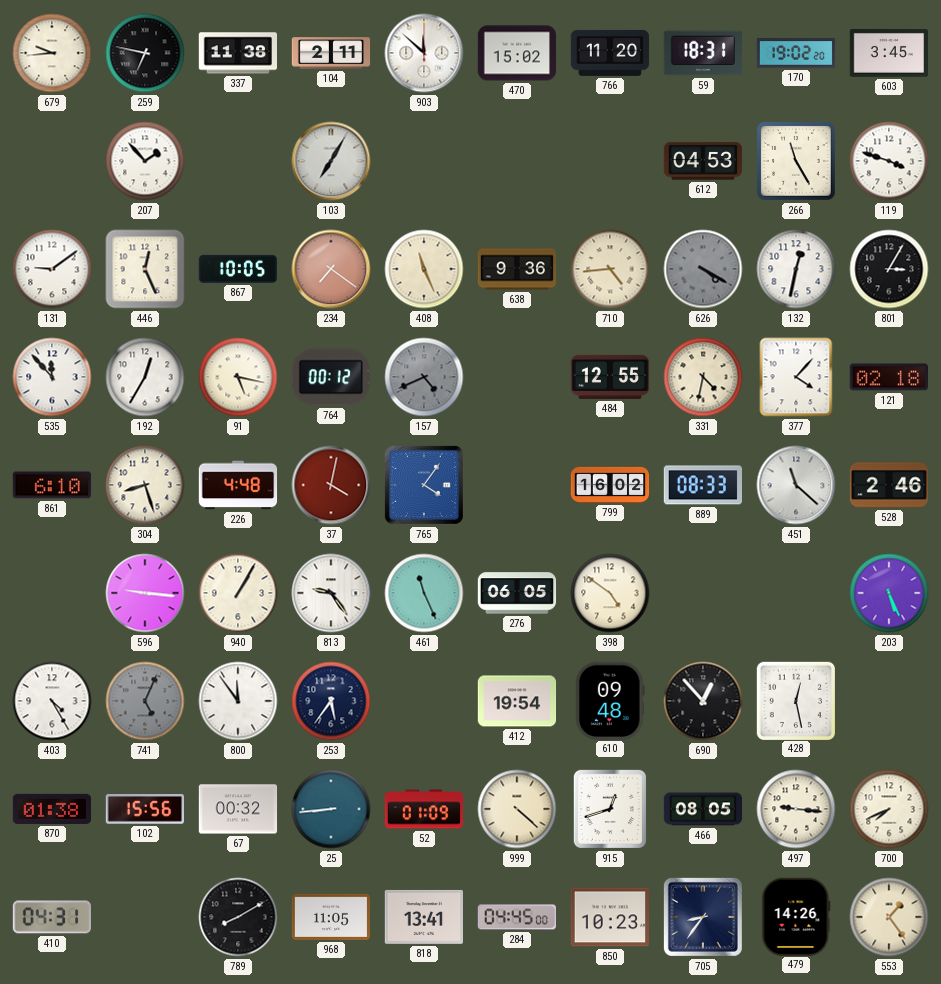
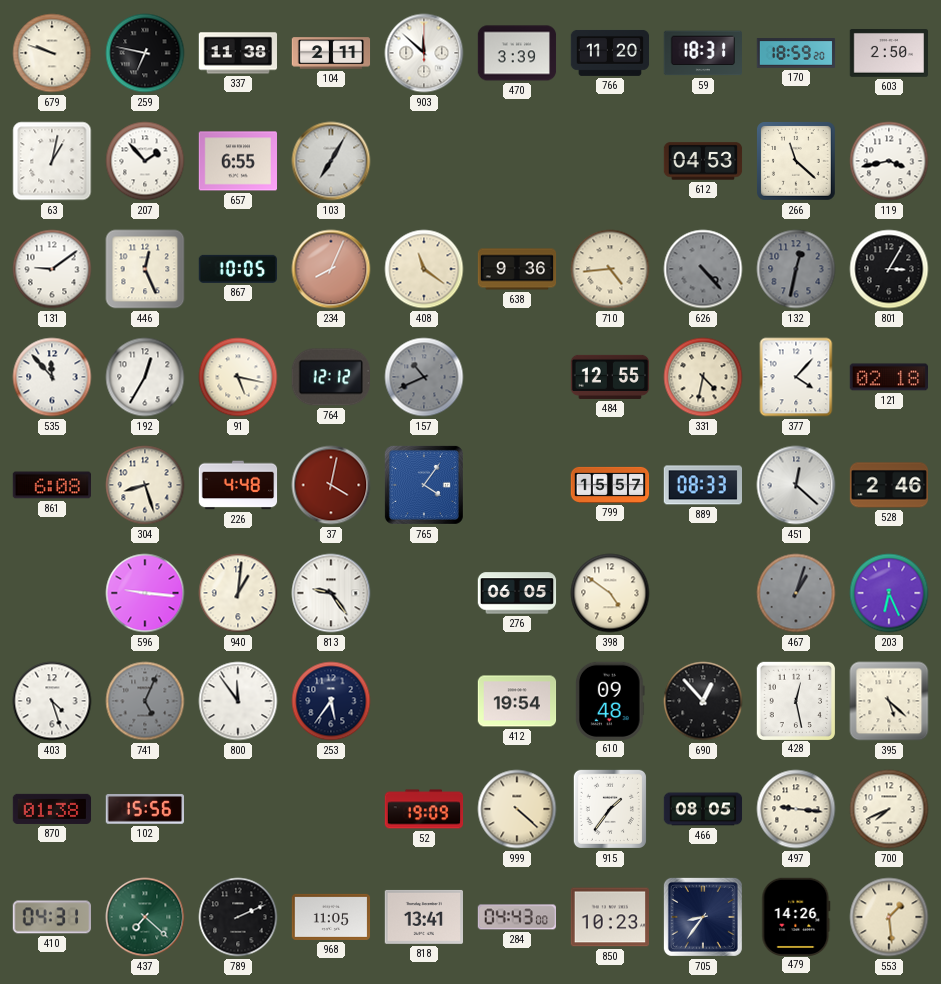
679: 9:44 -> 9:48 (52, 53)
470: 15:02 -> 3:39 (517, 53)
170: 19:02 -> 18:59 (796, 53)
603: 3:45 -> 2:50 (889, 54)
63: none -> 1:02 (52, 161)
657: none -> 6:55 (238, 161)
266: 11:25 -> 11:22 (797, 162)
119: 3:48 -> 3:43 (889, 161)
234: 7:21 -> 8:04 (331, 269)
408: 11:26 -> 11:21 (424, 269)
626: 4:20 -> 4:23 (703, 269)
132 dial: white -> grey (796, 269)
764: 00:12 -> 12:12 (331, 377)
157: 4:41 -> 10:41 (424, 377)
861: 6:10 -> 6:08 (51, 485)
799: 16:02 -> 15:57 (610, 485)
451: 11:22 -> 12:22 (796, 485)
940: 1:05 -> 1:01 (238, 593)
461: 11:26 -> none (424, 593)
467: none -> 1:03 (796, 593)
203: 5:26 -> 6:26 (889, 593)
403: 4:25 -> 4:27 (52, 701)
395: none -> 5:22 (889, 701)
67: 00:32 -> none (238, 809)
25: 8:44 -> none (331, 809)
52: 01:09 -> 19:09 (424, 809)
915: 12:42 -> 1:36 (610, 809)
437: none -> 7:22 (145, 917)
789: 8:10 -> 2:11 (238, 917)
284: 04:45 -> 04:43 (516, 917)
553: 1:24 -> 1:29 (889, 917)
